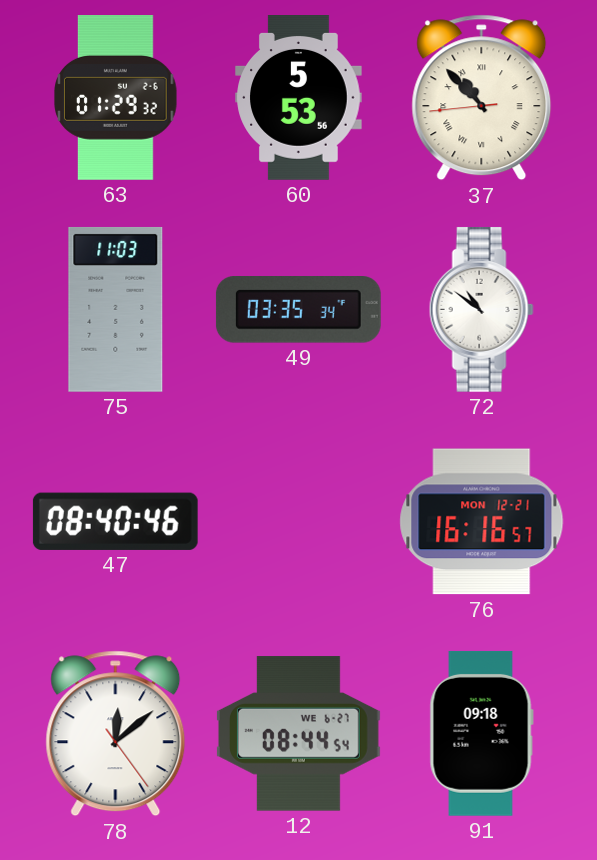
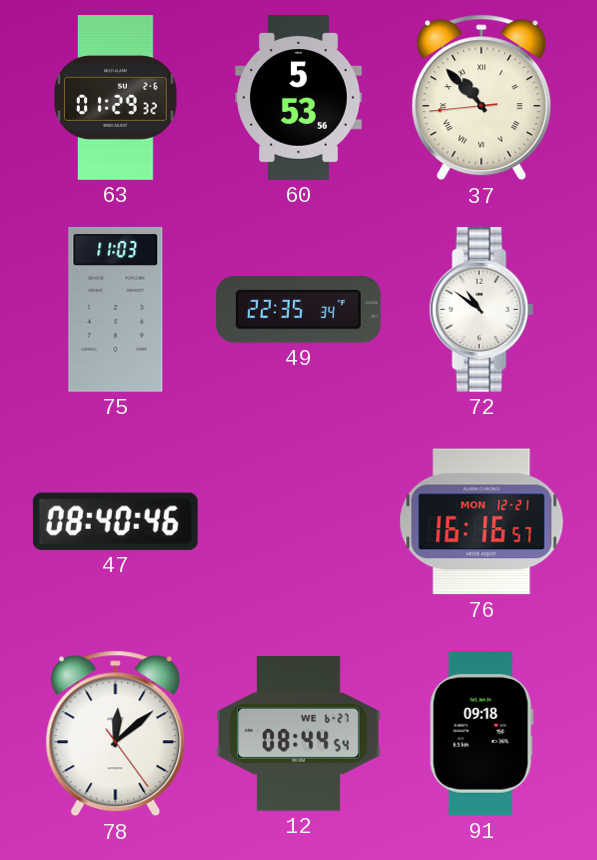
49: 03:35 -> 22:35 (298, 310)
